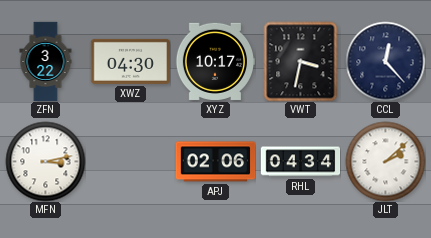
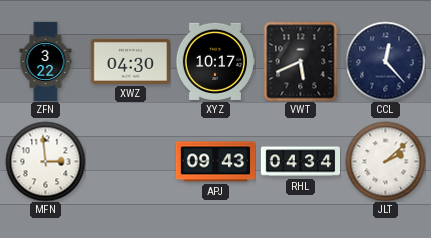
VWT: 3:32 -> 5:41 (301, 61)
MFN: 3:13 -> 2:59 (45, 161)
APJ: 02:06 -> 09:43 (215, 162)
